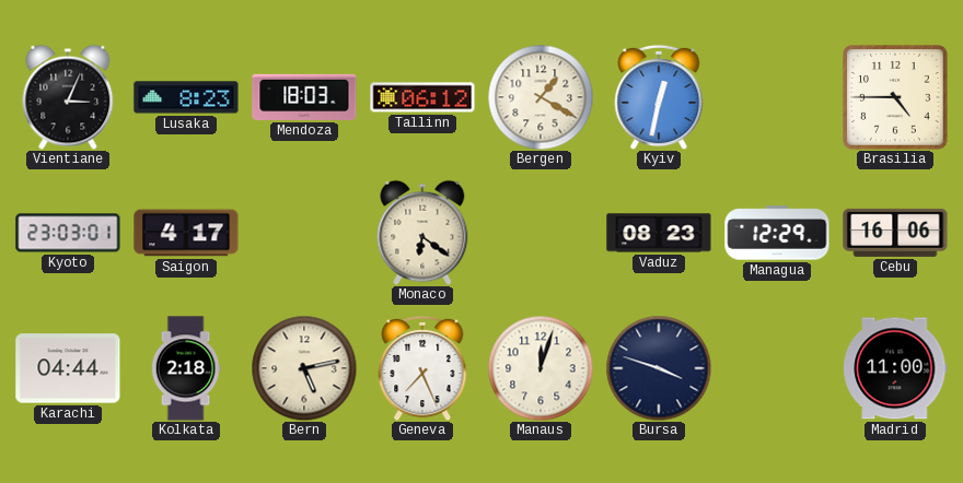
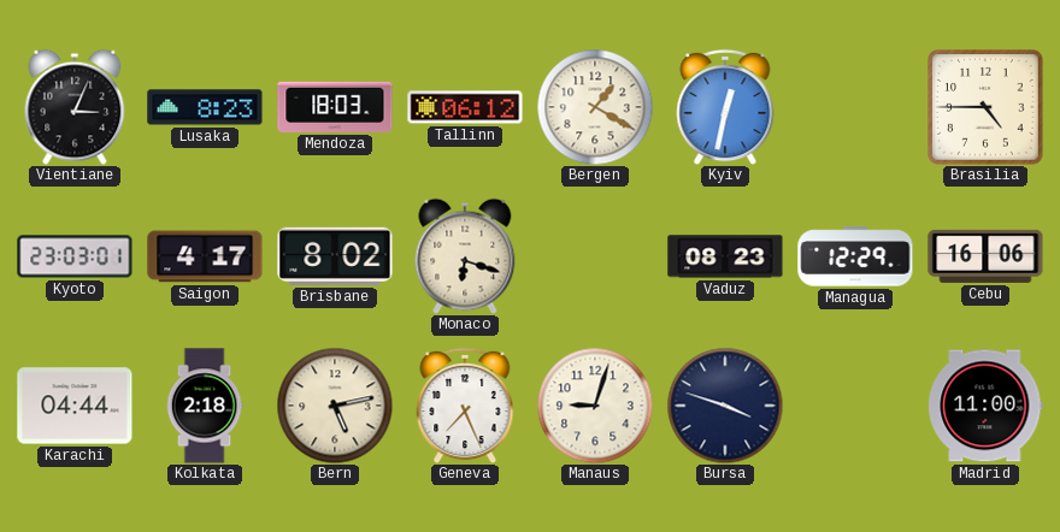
Brisbane: none -> 8:02 (335, 256)
Monaco: 6:21 -> 6:18 (465, 256)
Manaus: 12:03 -> 9:03 (595, 406)
